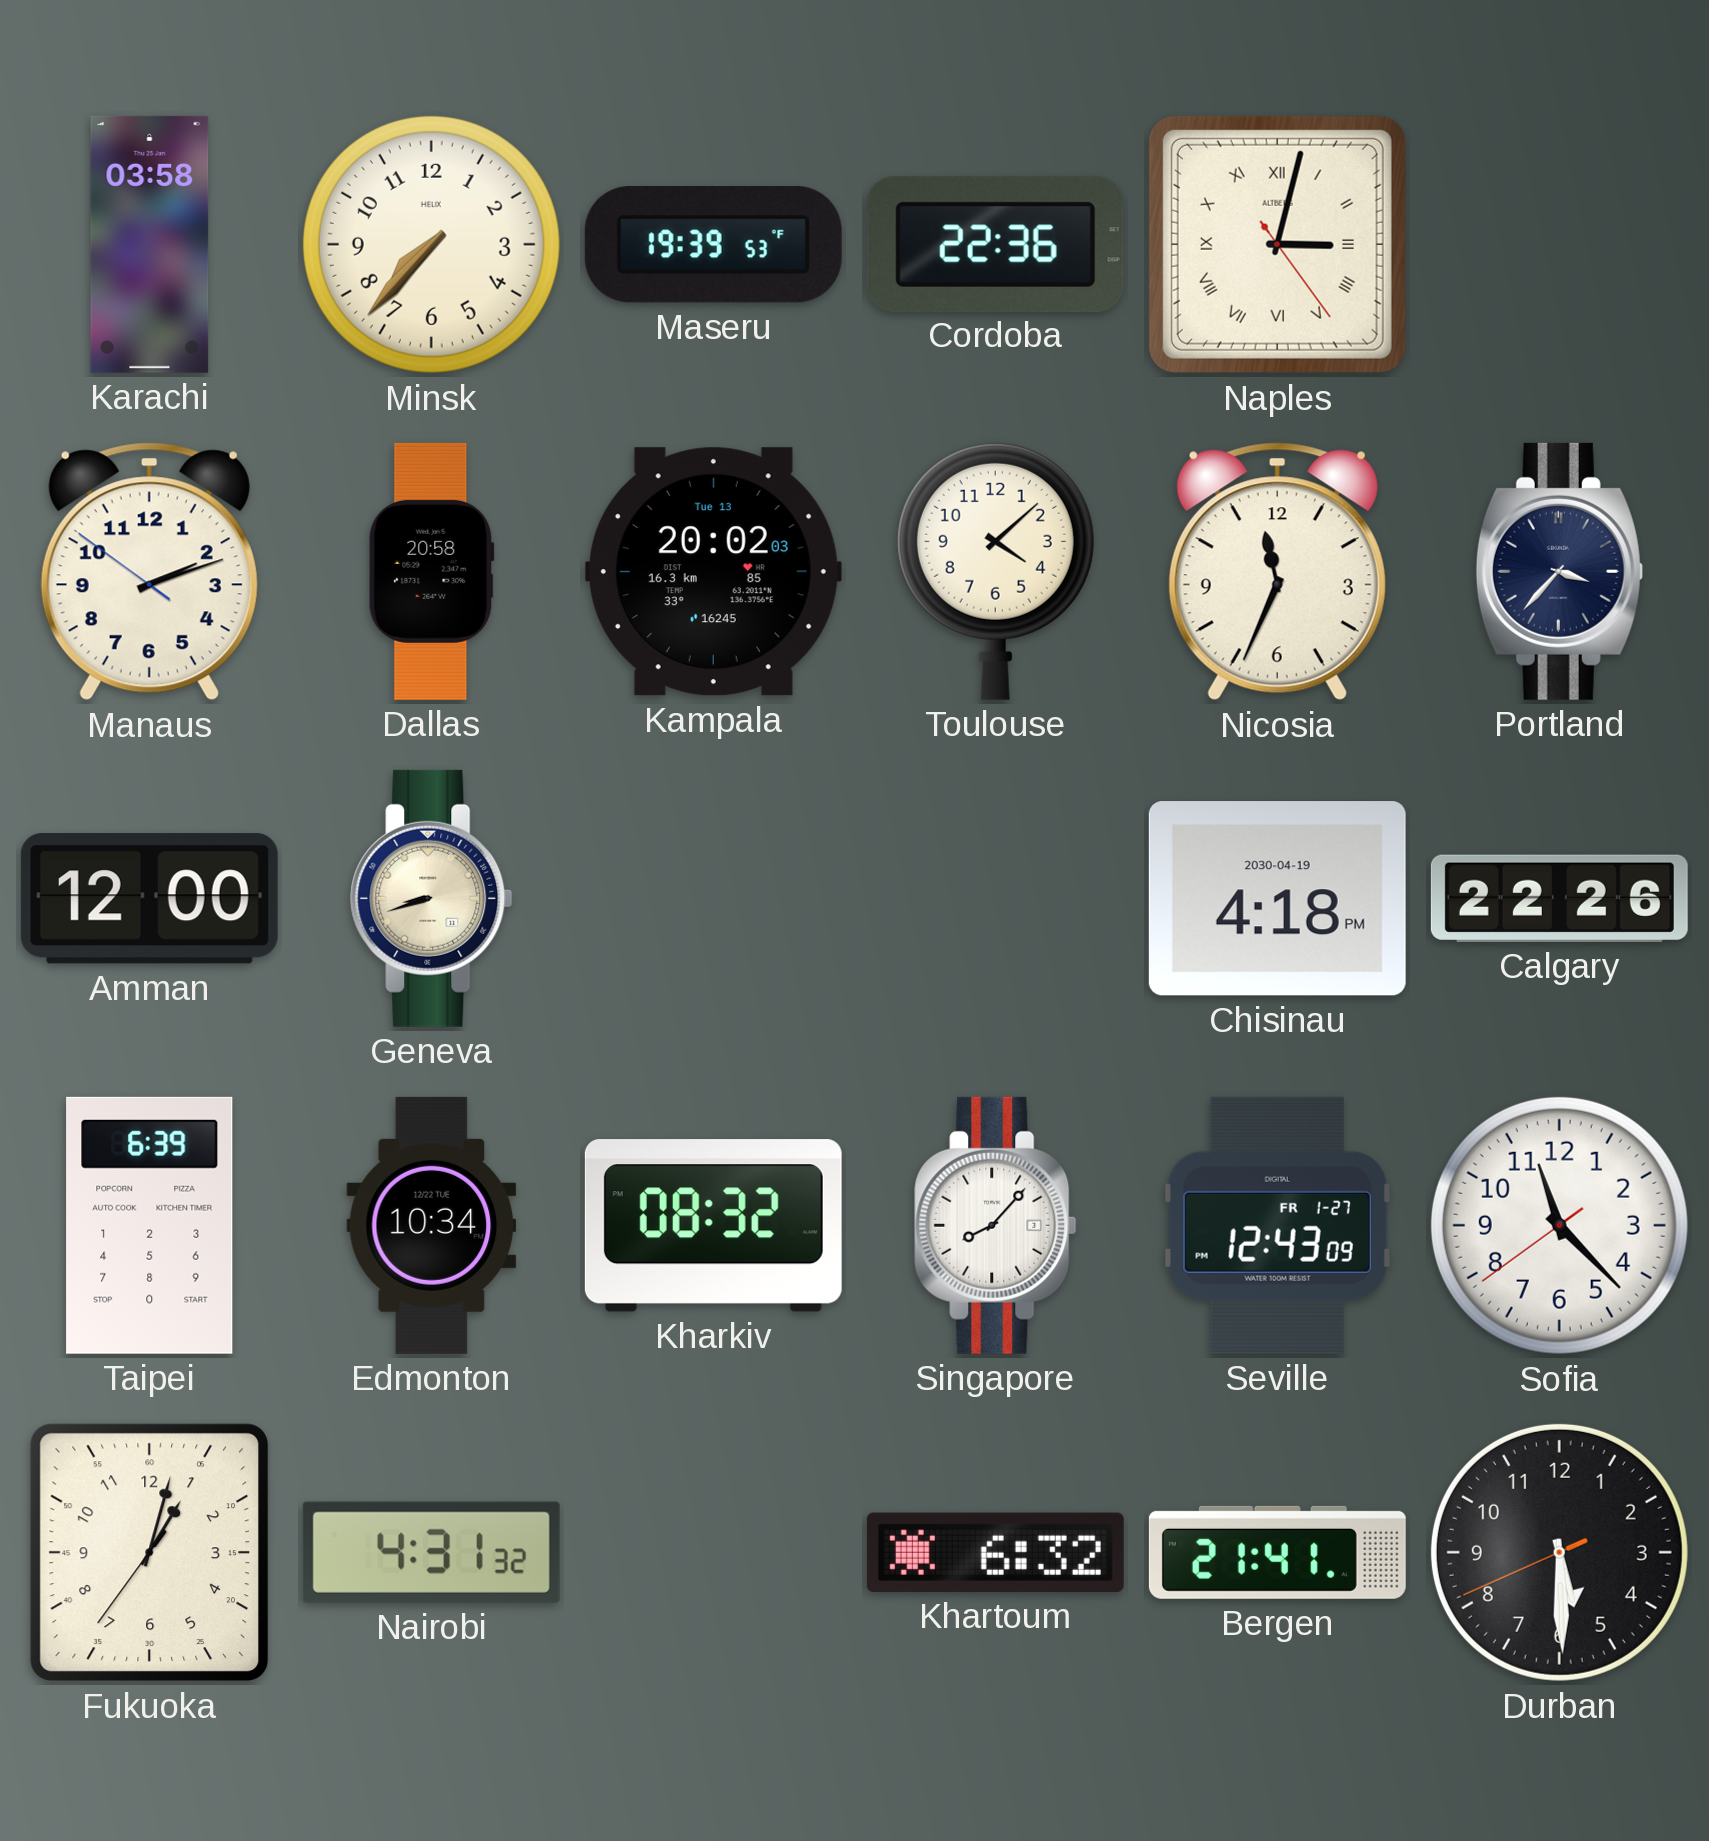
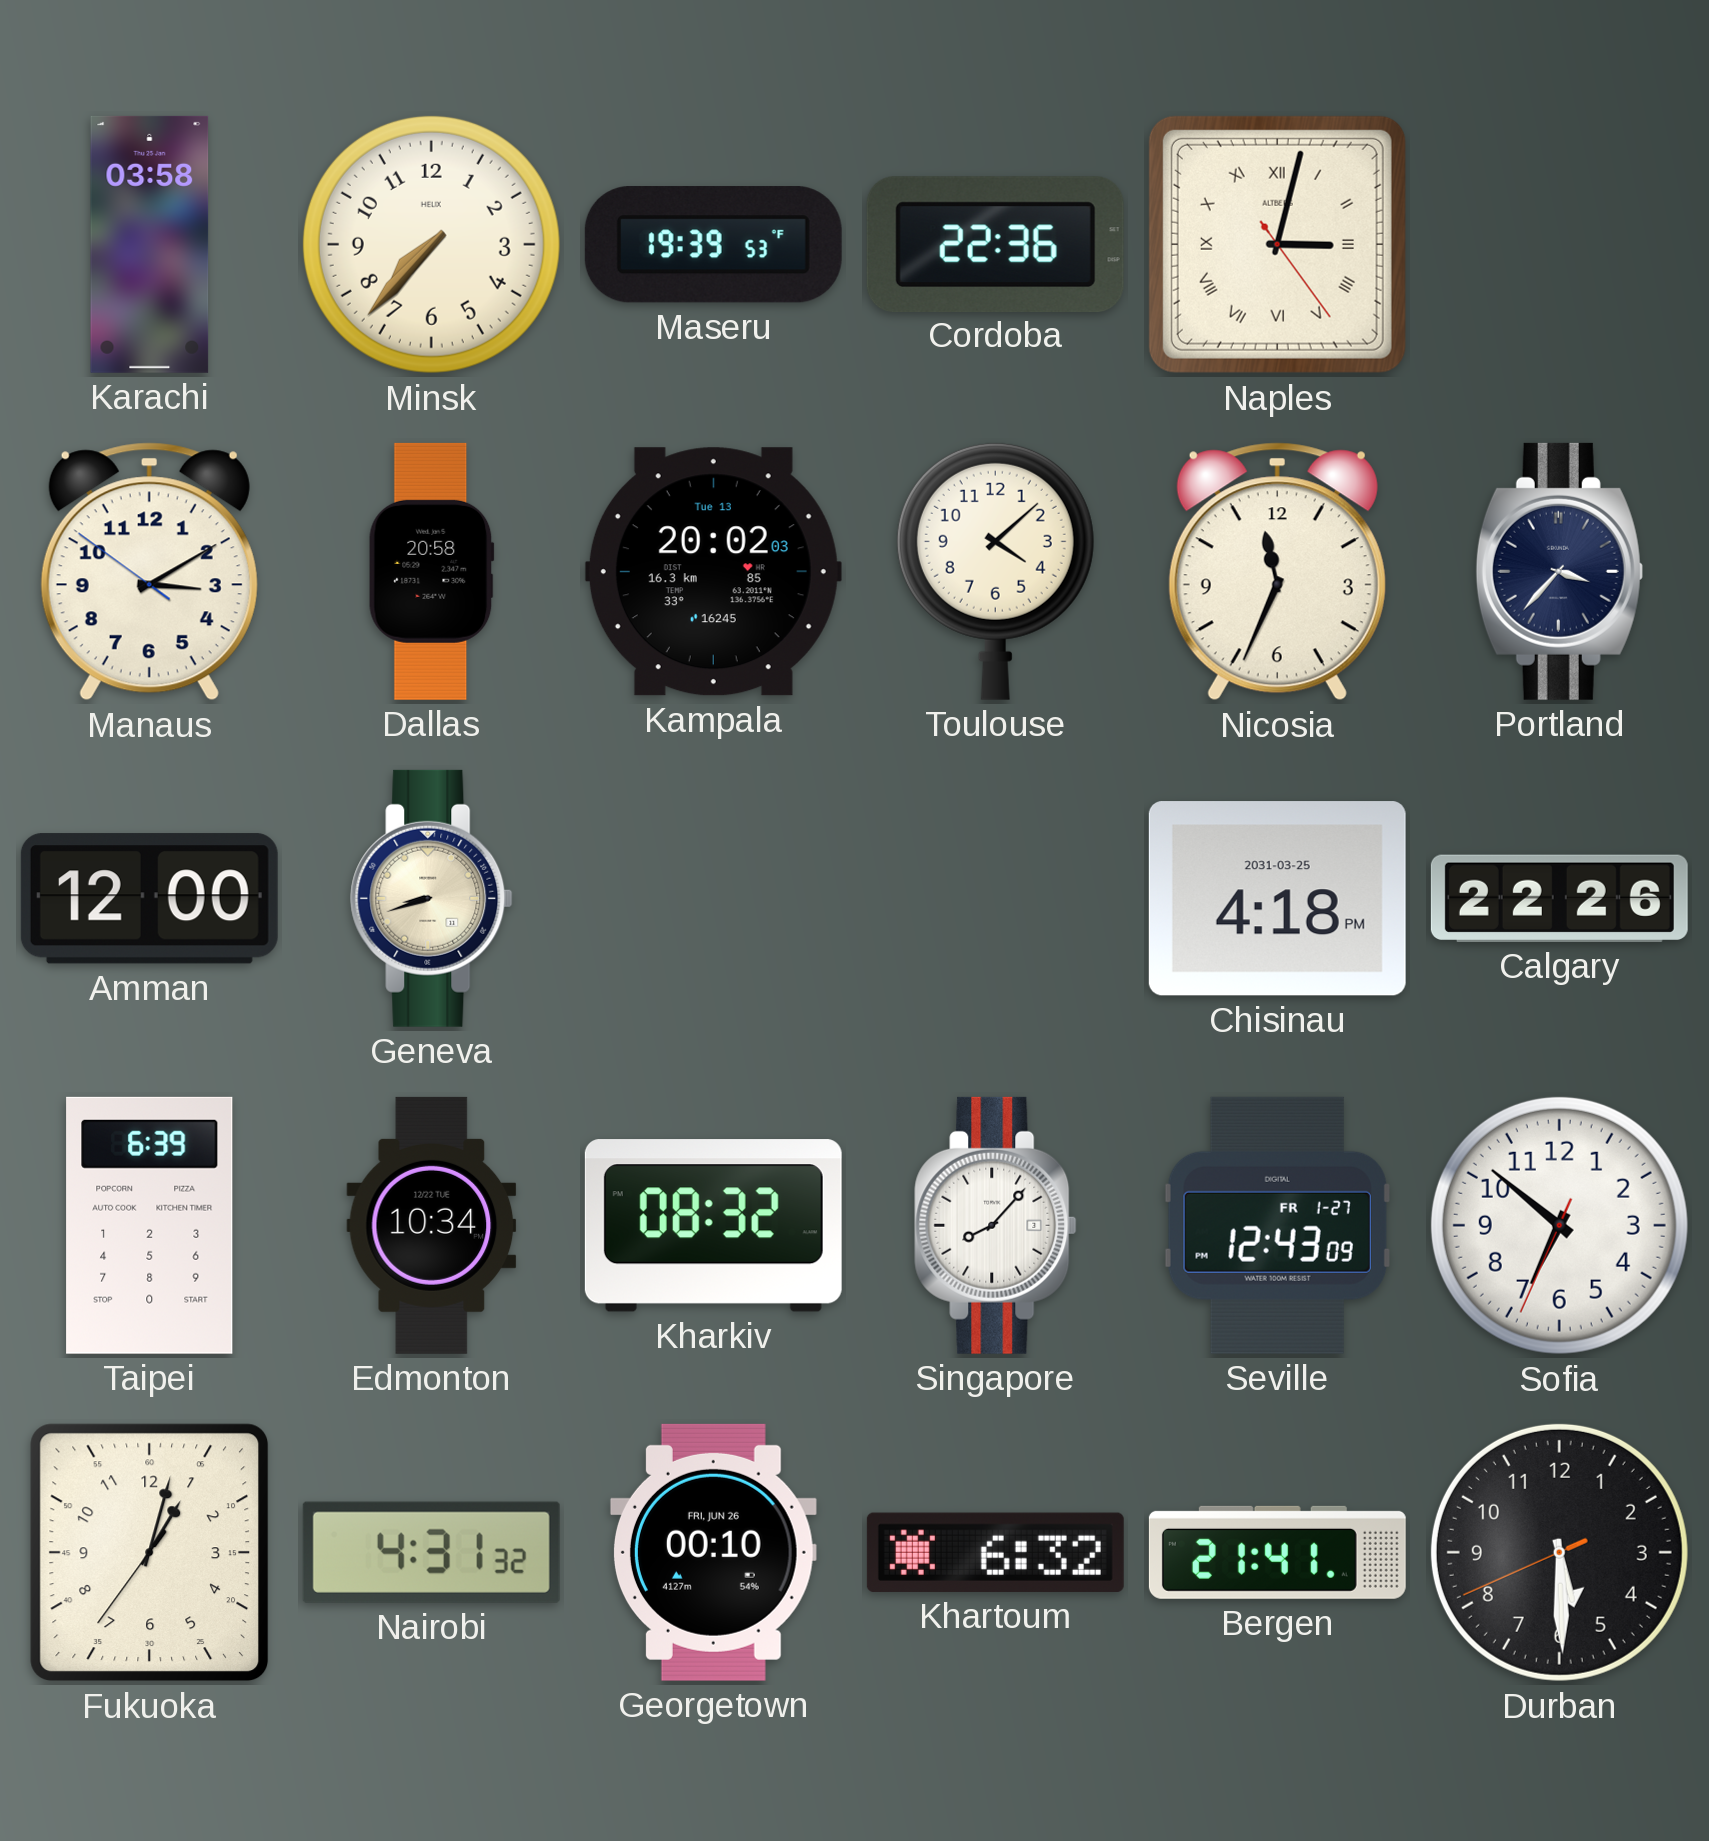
Manaus: 2:11 -> 3:09 (149, 572)
Chisinau date: 2030-04-19 -> 2031-03-25 (1277, 899)
Sofia: 11:22 -> 6:51 (1559, 1225)
Georgetown: none -> 00:10 (713, 1552)
